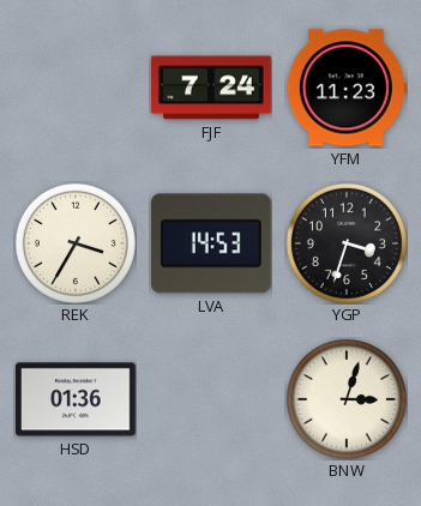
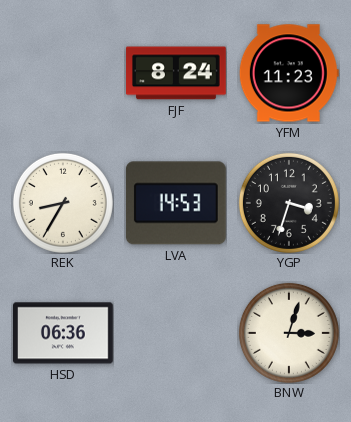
FJF: 7:24 -> 8:24 (176, 73)
REK: 3:35 -> 8:35 (63, 203)
HSD: 01:36 -> 06:36 (64, 333)
